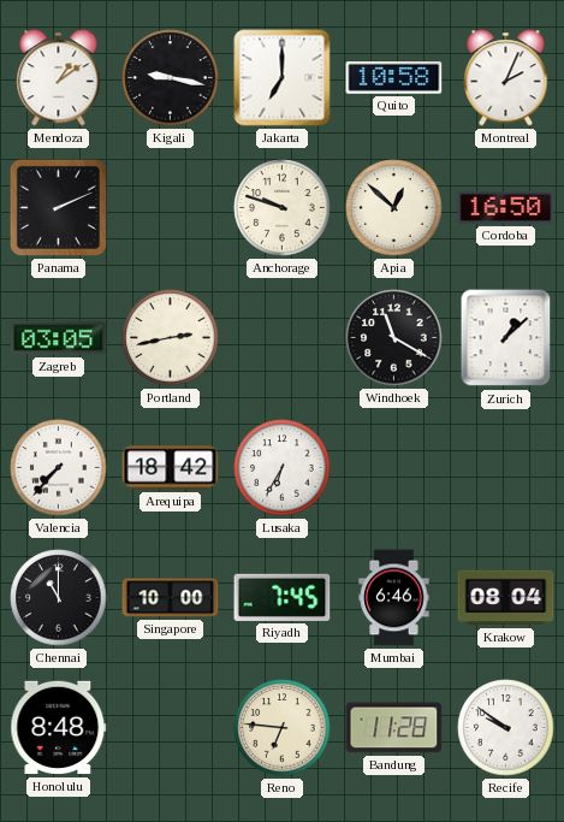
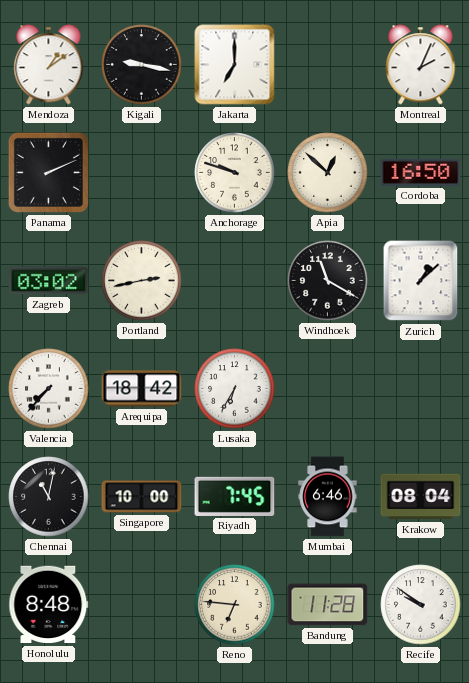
Quito: 10:58 -> none (394, 78)
Zagreb: 03:05 -> 03:02 (49, 281)
Chennai: 11:00 -> 11:02 (49, 497)
